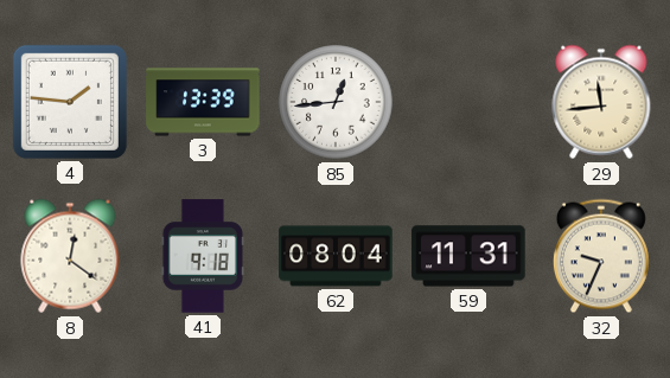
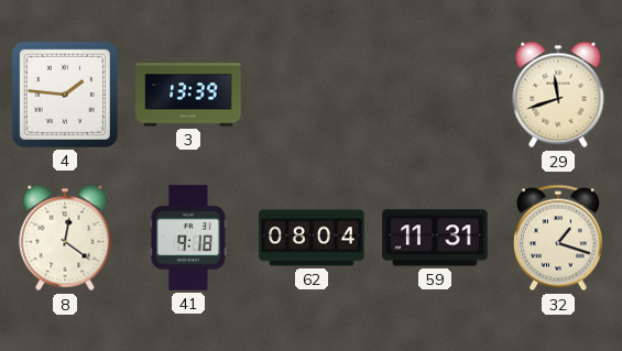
85: 12:44 -> none (336, 102)
29: 11:44 -> 11:42 (558, 95)
32: 9:34 -> 1:18 (558, 238)
